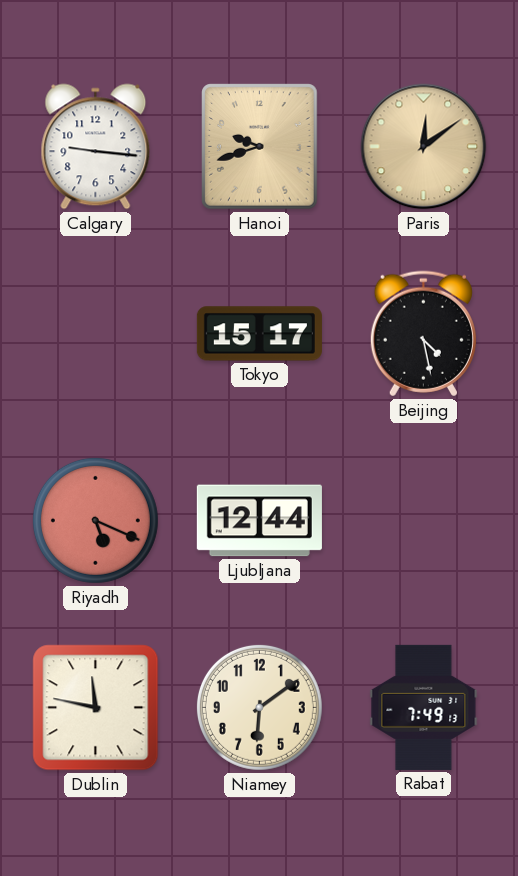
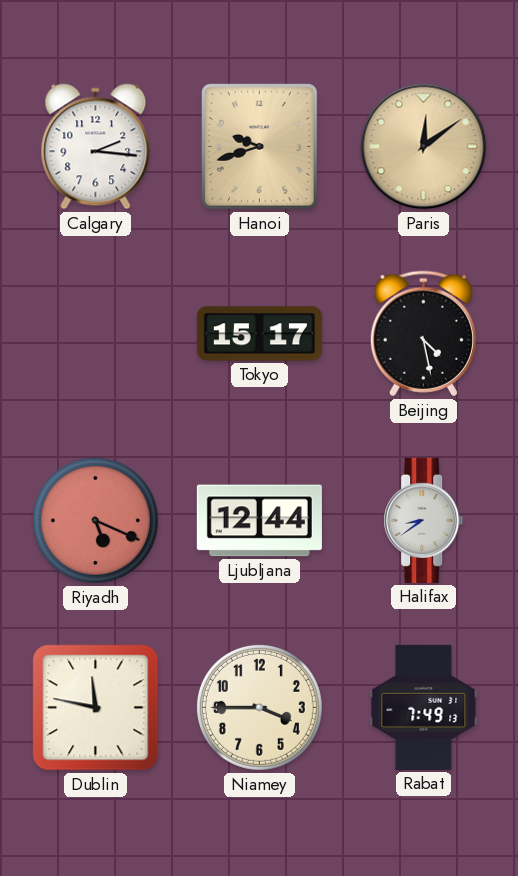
Calgary: 9:16 -> 2:16 (96, 147)
Halifax: none -> 8:39 (424, 520)
Niamey: 6:09 -> 3:45 (259, 707)
